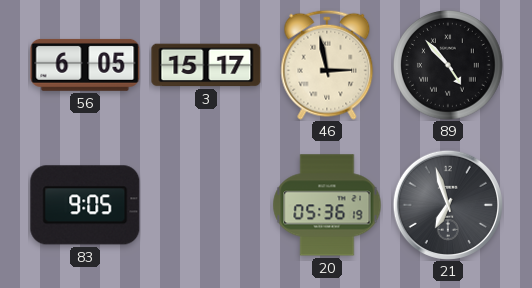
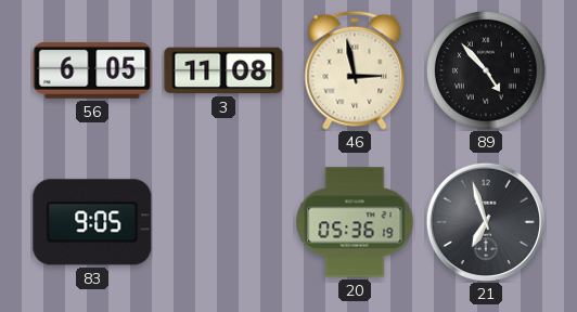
3: 15:17 -> 11:08 (223, 70)
